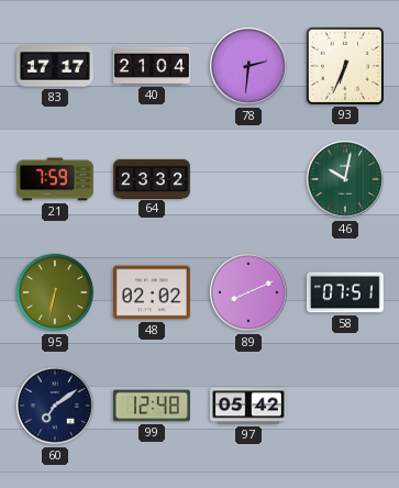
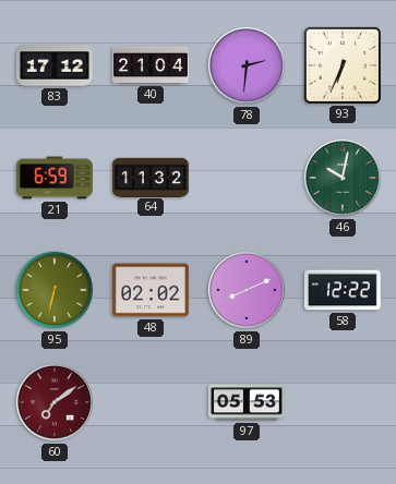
83: 17:17 -> 17:12 (55, 65)
21: 7:59 -> 6:59 (55, 178)
64: 23:32 -> 11:32 (152, 177)
58: 07:51 -> 12:22 (343, 290)
60 dial: navy -> burgundy (56, 403)
99: 12:48 -> none (152, 406)
97: 05:42 -> 05:53 (247, 402)
